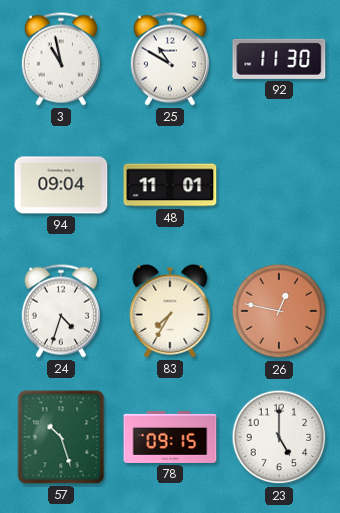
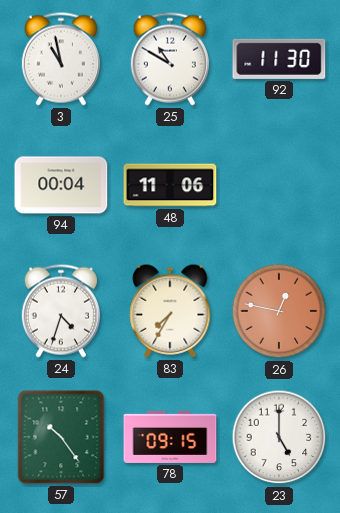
94: 09:04 -> 00:04 (61, 185)
48: 11:01 -> 11:06 (170, 185)
57: 10:27 -> 10:24 (61, 437)
